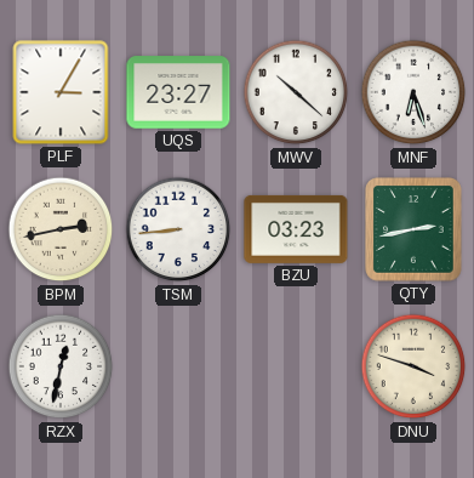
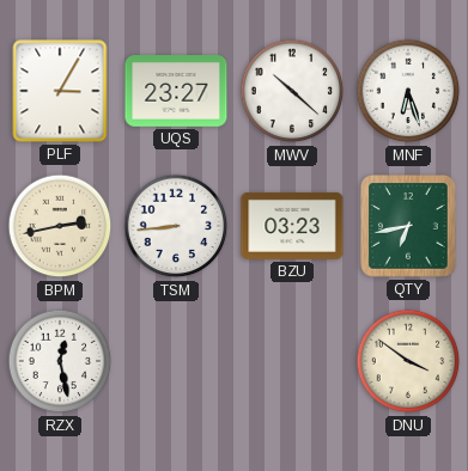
QTY: 2:43 -> 6:43 (408, 226)
RZX: 12:32 -> 12:28 (60, 361)
DNU: 3:48 -> 3:51 (408, 361)
